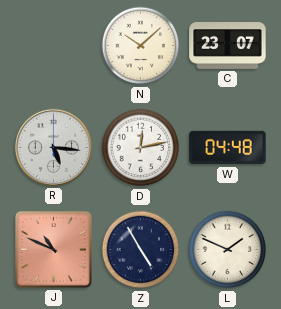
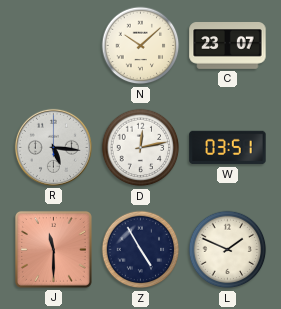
W: 04:48 -> 03:51 (228, 148)
J: 10:49 -> 11:30 (53, 249)
